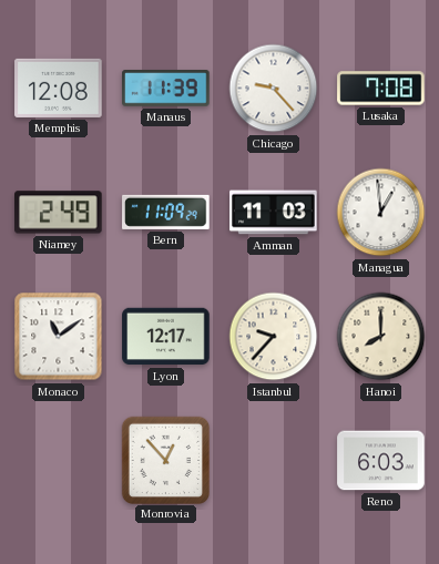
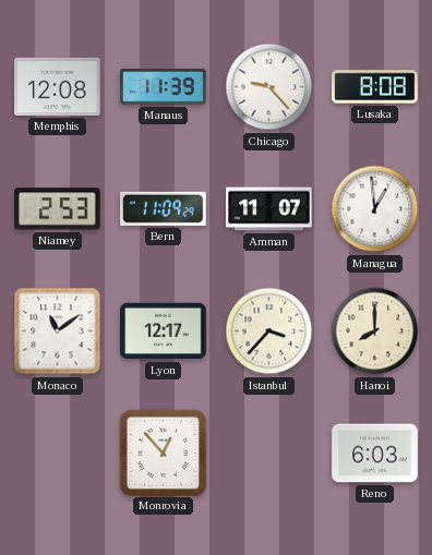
Lusaka: 7:08 -> 8:08 (375, 87)
Niamey: 2:49 -> 2:53 (58, 209)
Amman: 11:03 -> 11:07 (269, 209)
Istanbul: 9:37 -> 3:37 (269, 331)
